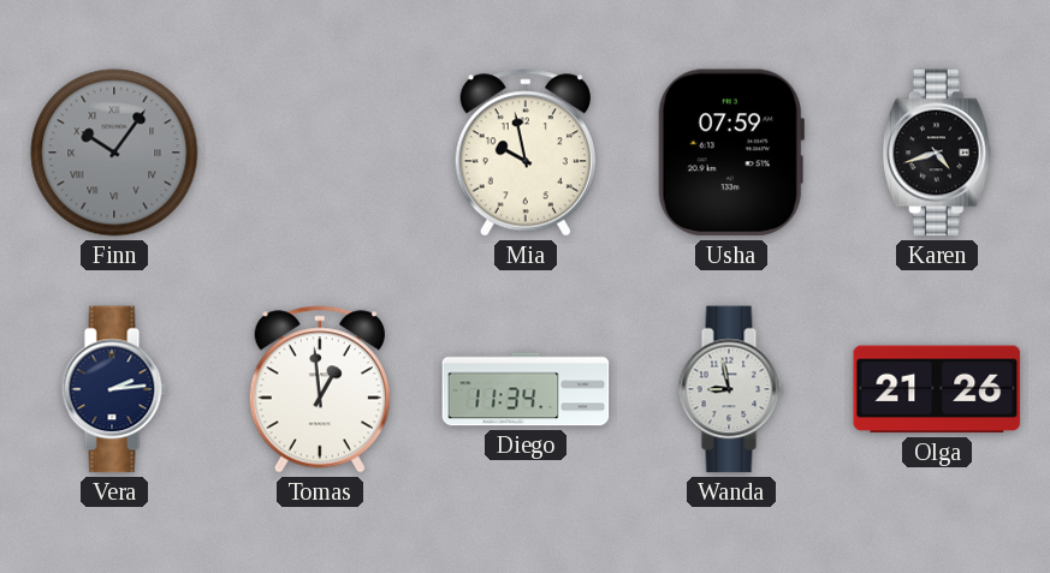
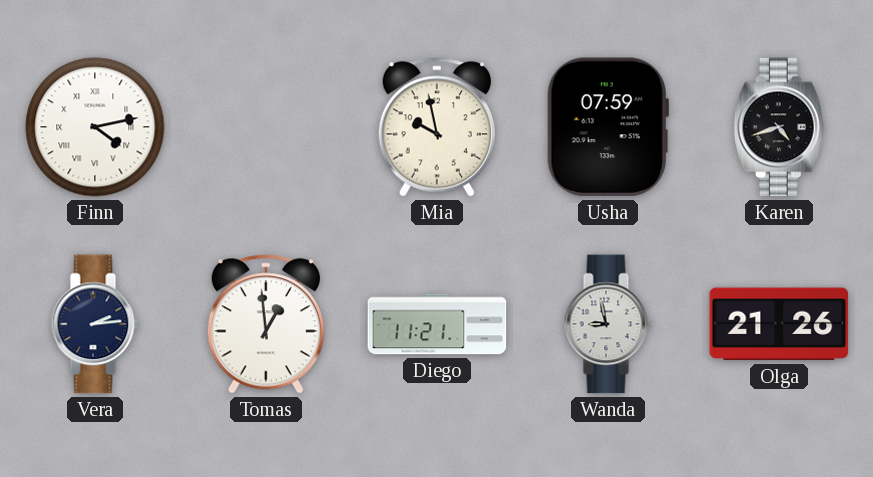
Finn: 10:06 -> 4:13 (95, 127)
Finn dial: grey -> white (95, 127)
Diego: 11:34 -> 11:21 (437, 324)
